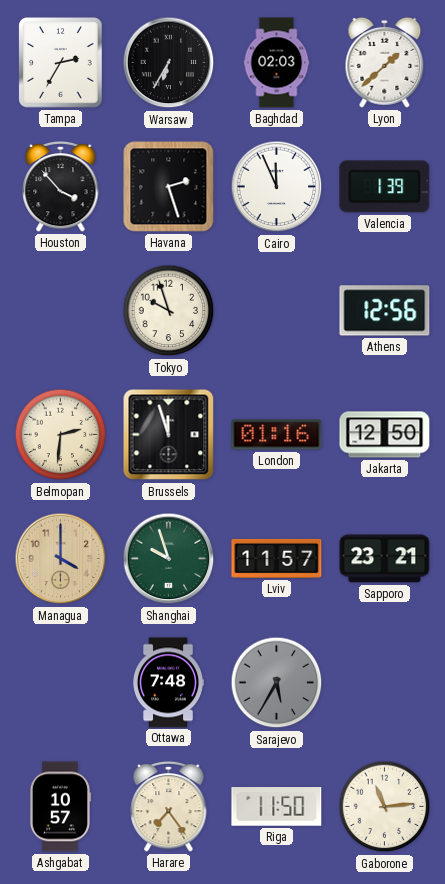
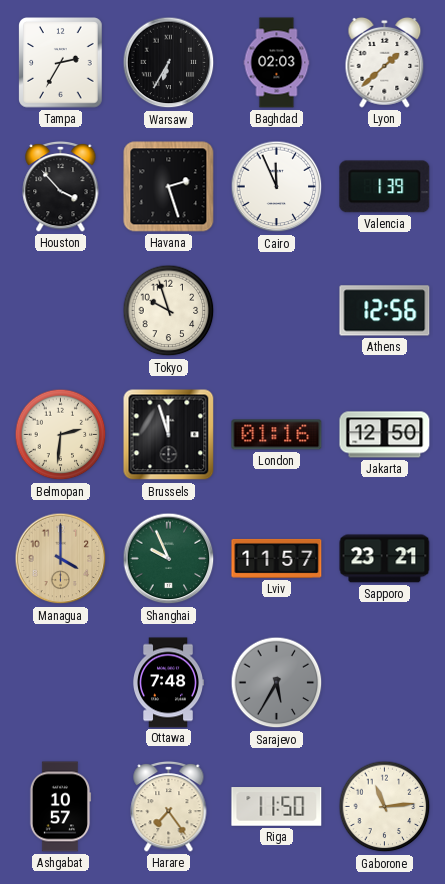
Shanghai: 9:57 -> 9:56 (169, 559)
